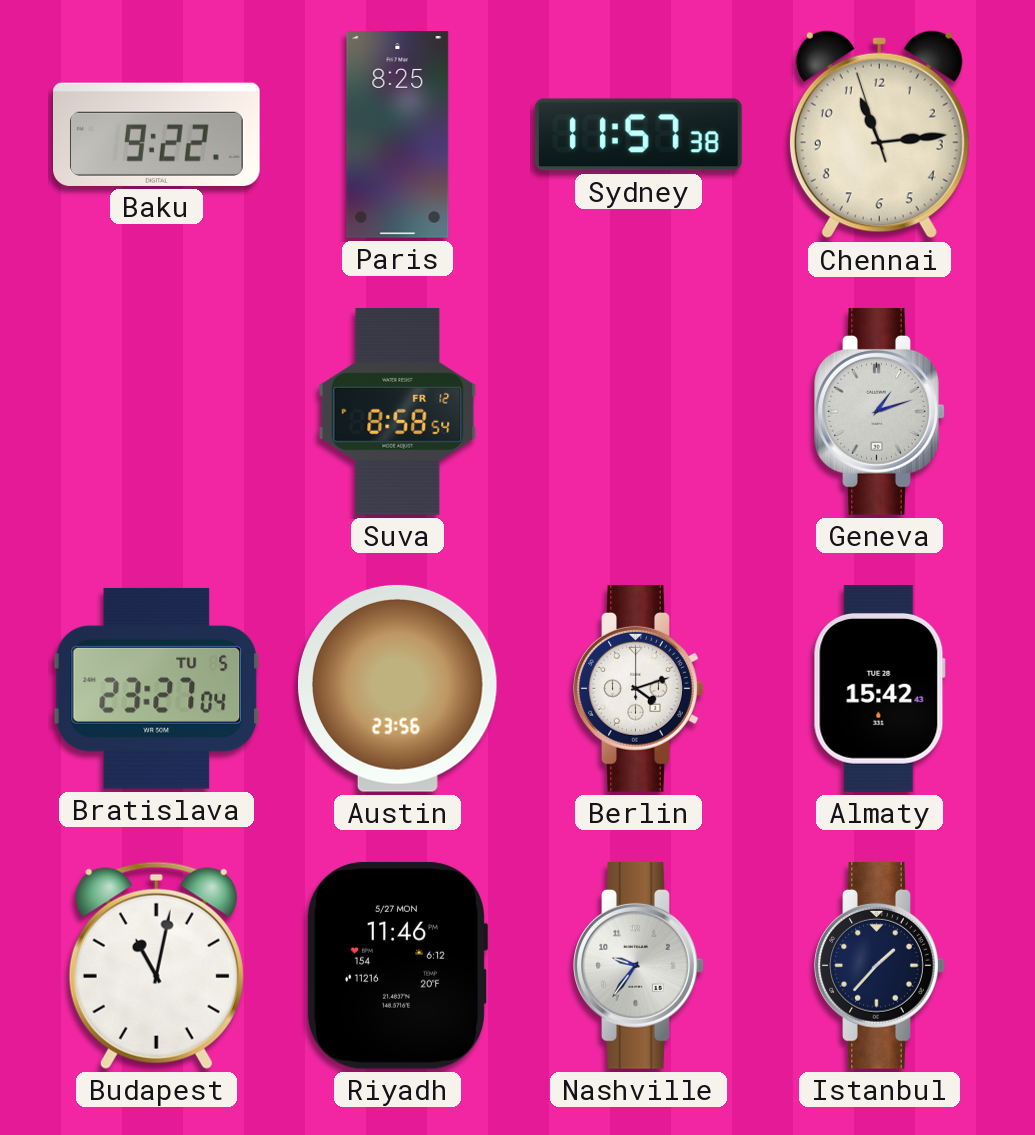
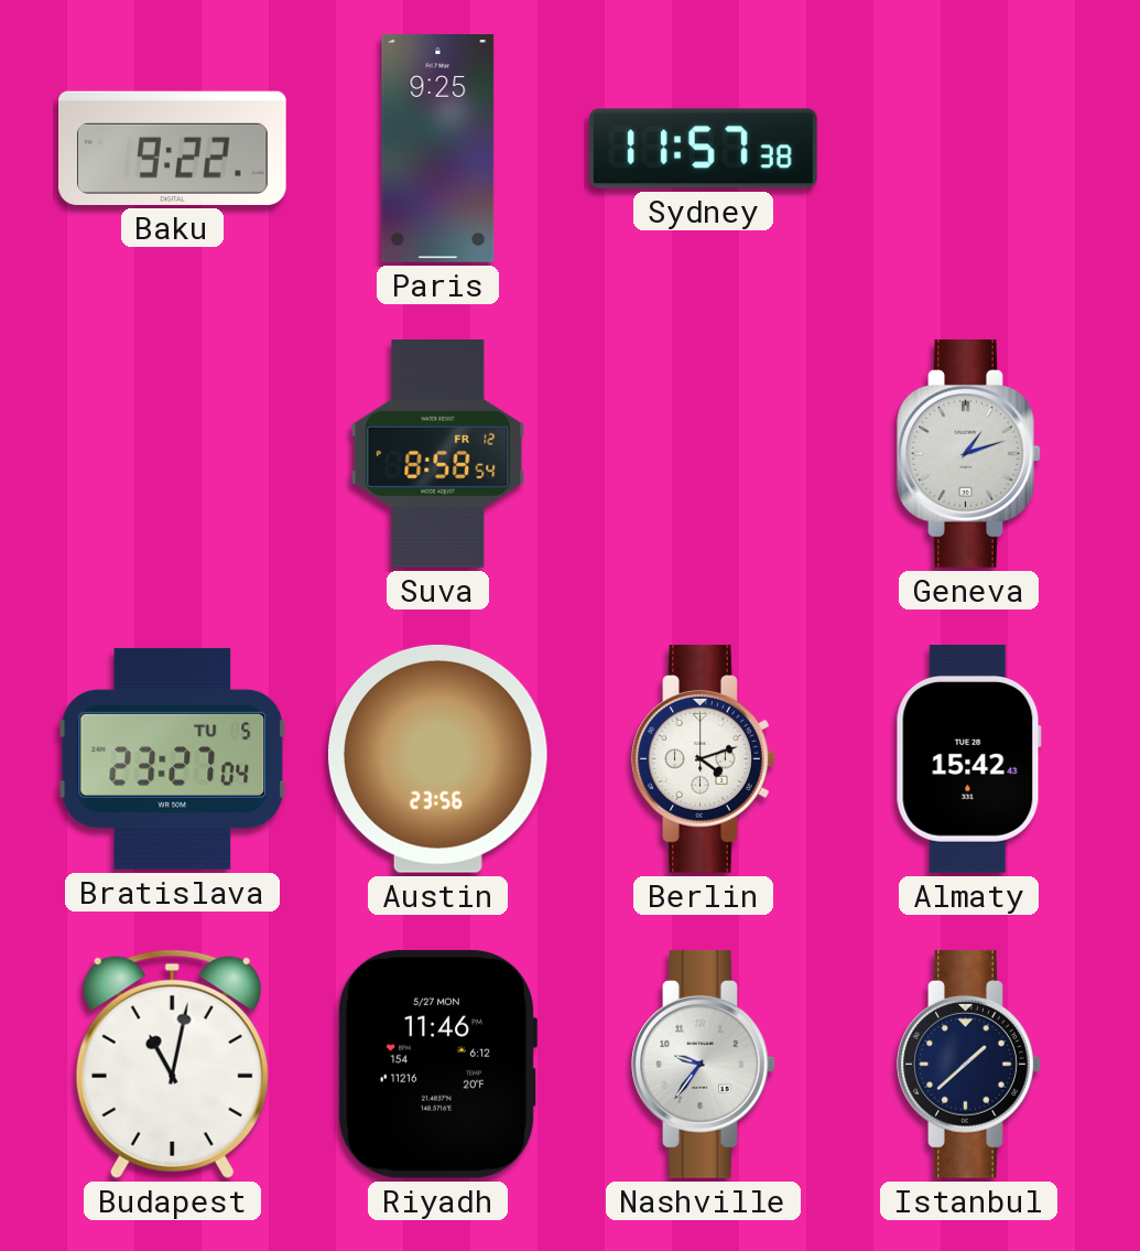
Paris: 8:25 -> 9:25 (438, 149)
Chennai: 11:13 -> none (879, 135)
Istanbul: 1:37 -> 1:38 (969, 1065)
